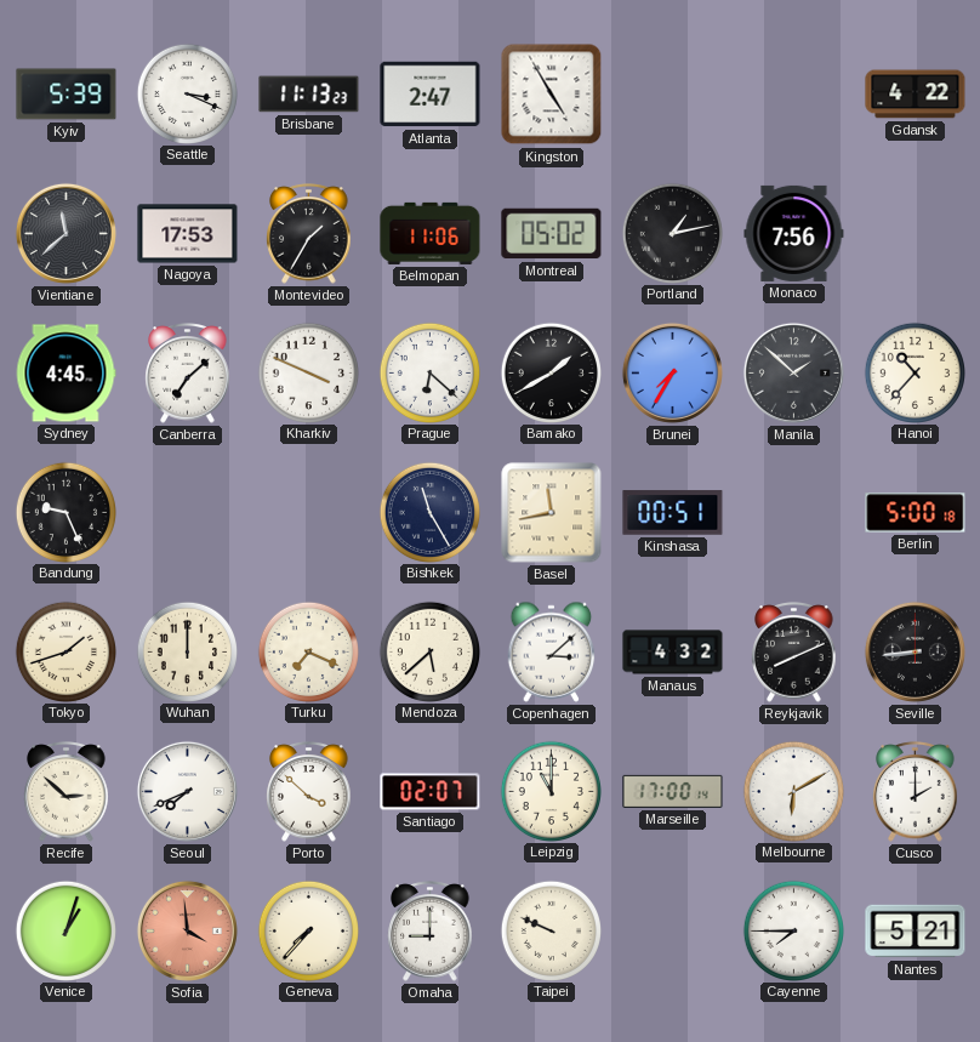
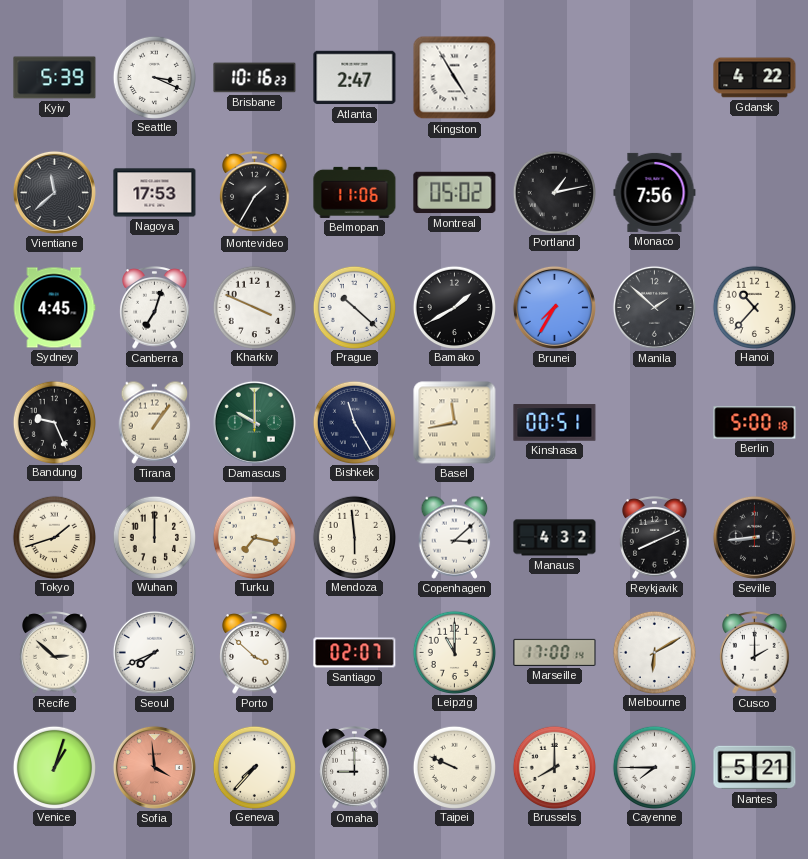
Brisbane: 11:13 -> 10:16 (255, 78)
Canberra: 7:08 -> 7:03 (155, 308)
Prague: 6:22 -> 10:22 (354, 307)
Tirana: none -> 1:06 (155, 422)
Damascus: none -> 10:00 (254, 422)
Turku: 7:19 -> 7:17 (254, 537)
Mendoza: 5:38 -> 5:59 (354, 537)
Brussels: none -> 8:00 (554, 767)
